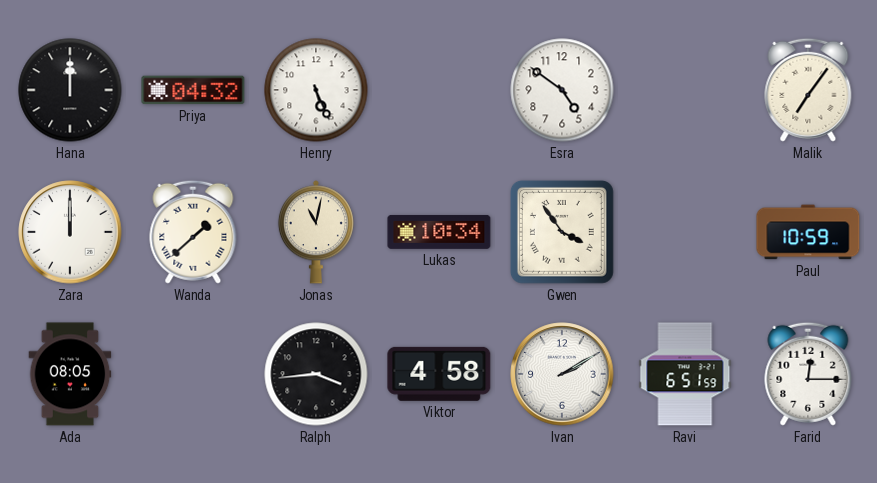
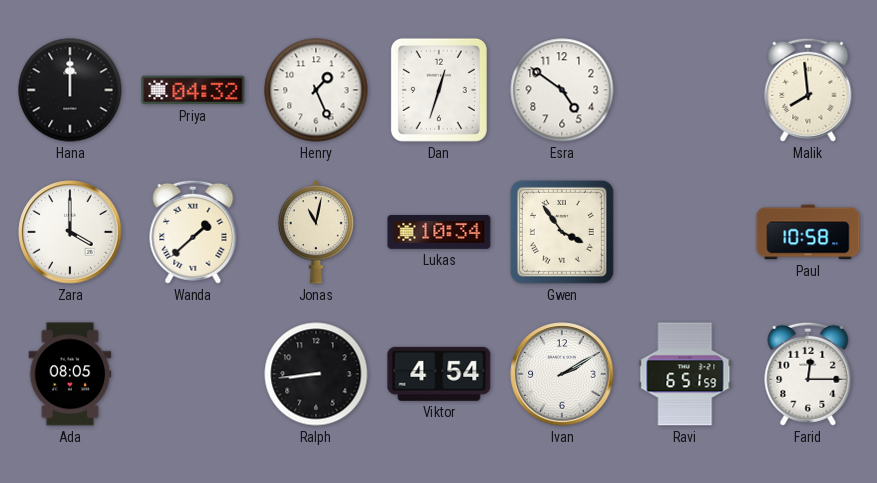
Henry: 5:26 -> 1:26 (316, 90)
Dan: none -> 12:33 (439, 90)
Malik: 7:06 -> 7:59 (808, 90)
Zara: 12:00 -> 4:00 (70, 232)
Paul: 10:59 -> 10:58 (808, 232)
Ralph: 3:44 -> 8:44 (316, 374)
Viktor: 4:58 -> 4:54 (439, 374)
